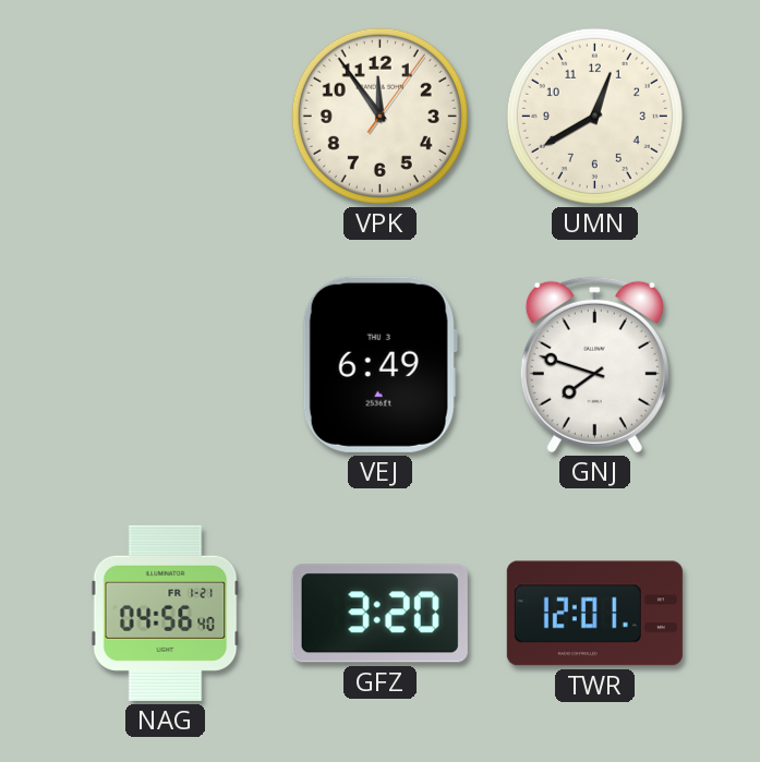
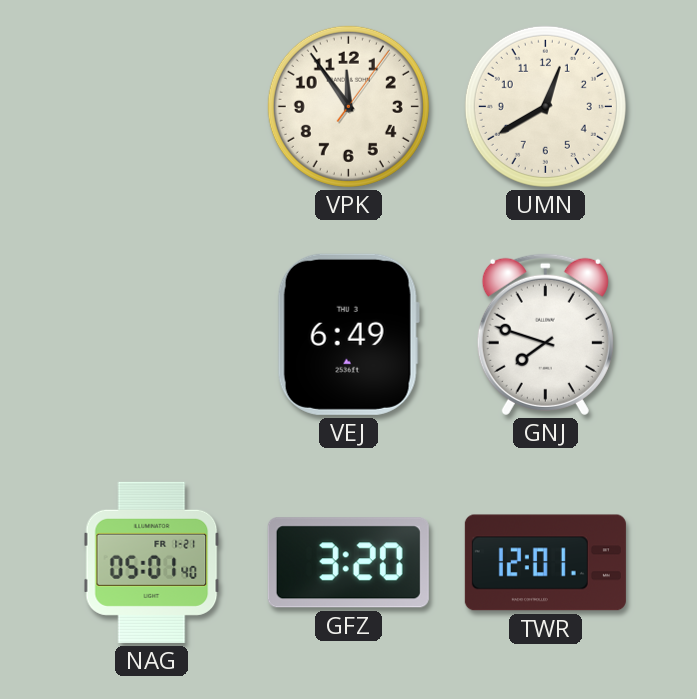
NAG: 04:56 -> 05:01 (152, 562)
